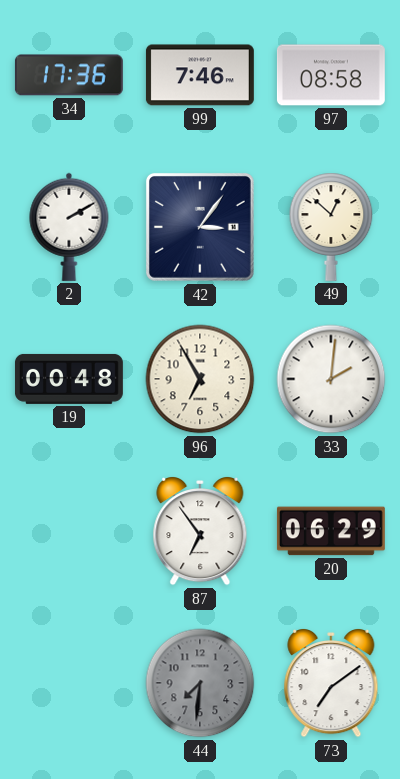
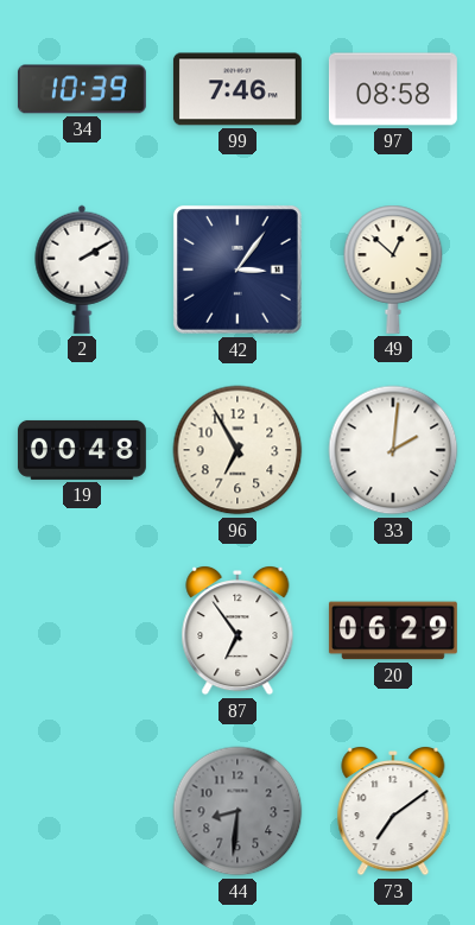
34: 17:36 -> 10:39 (82, 89)
44: 7:31 -> 8:31 (237, 811)
